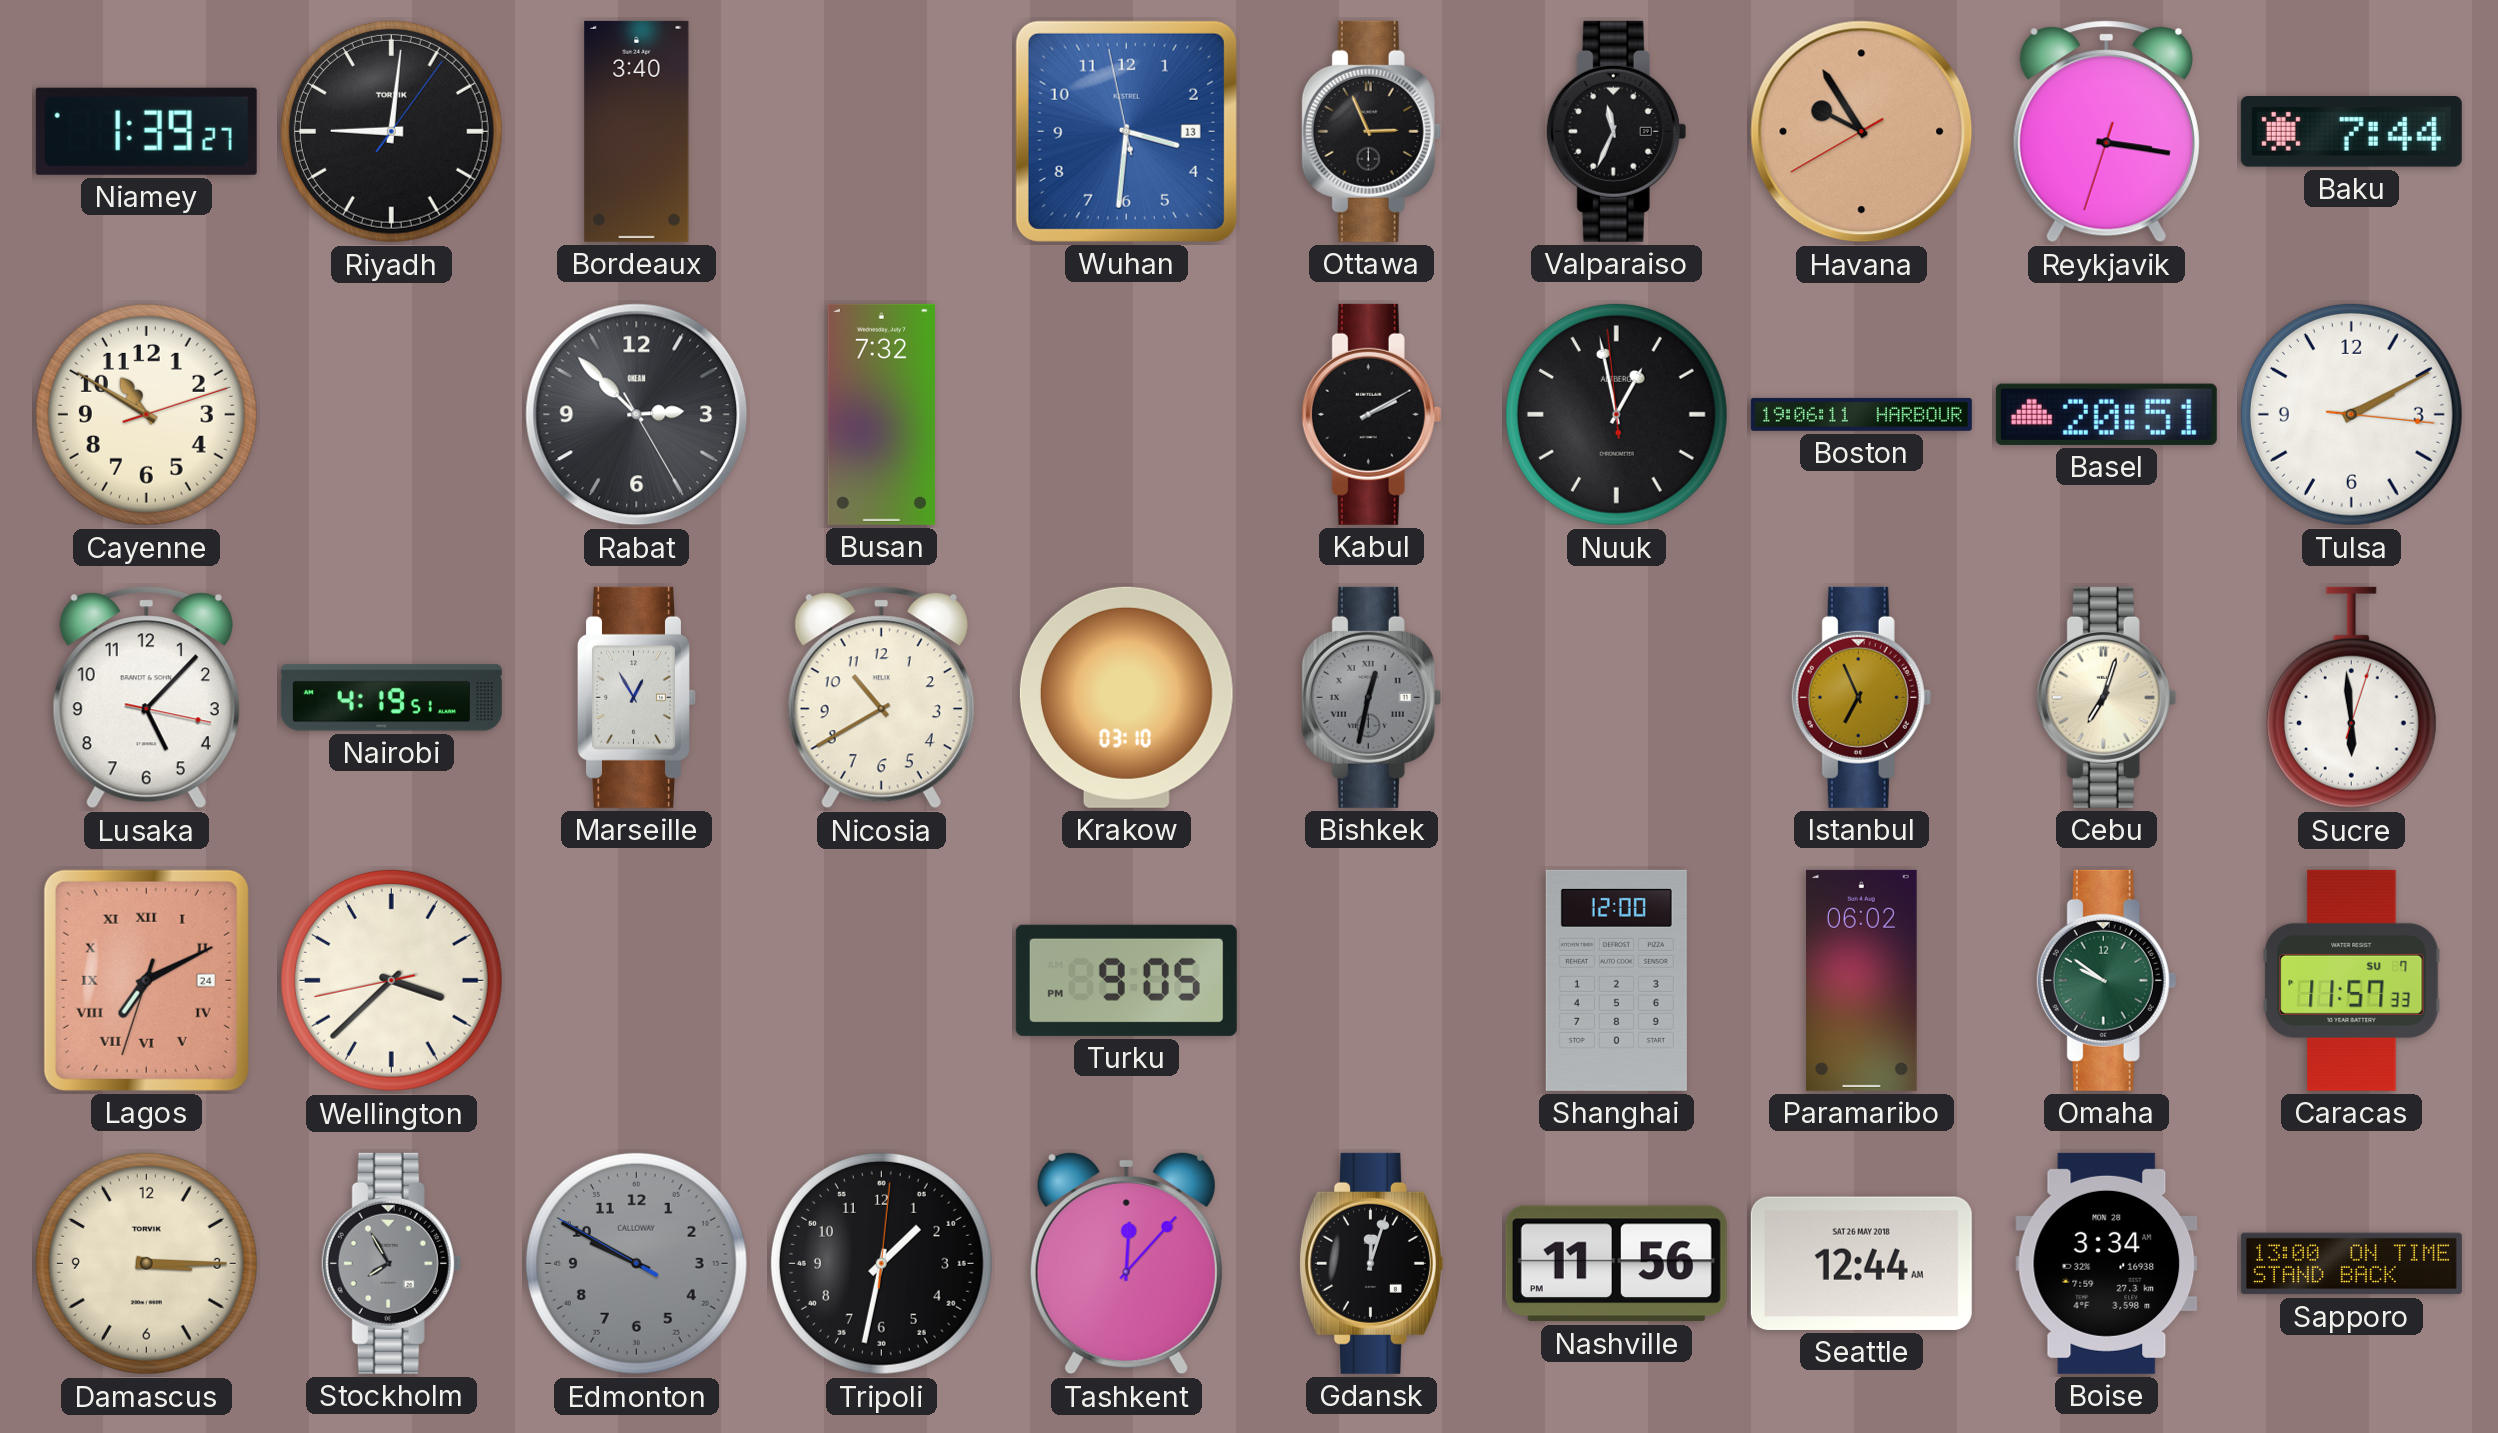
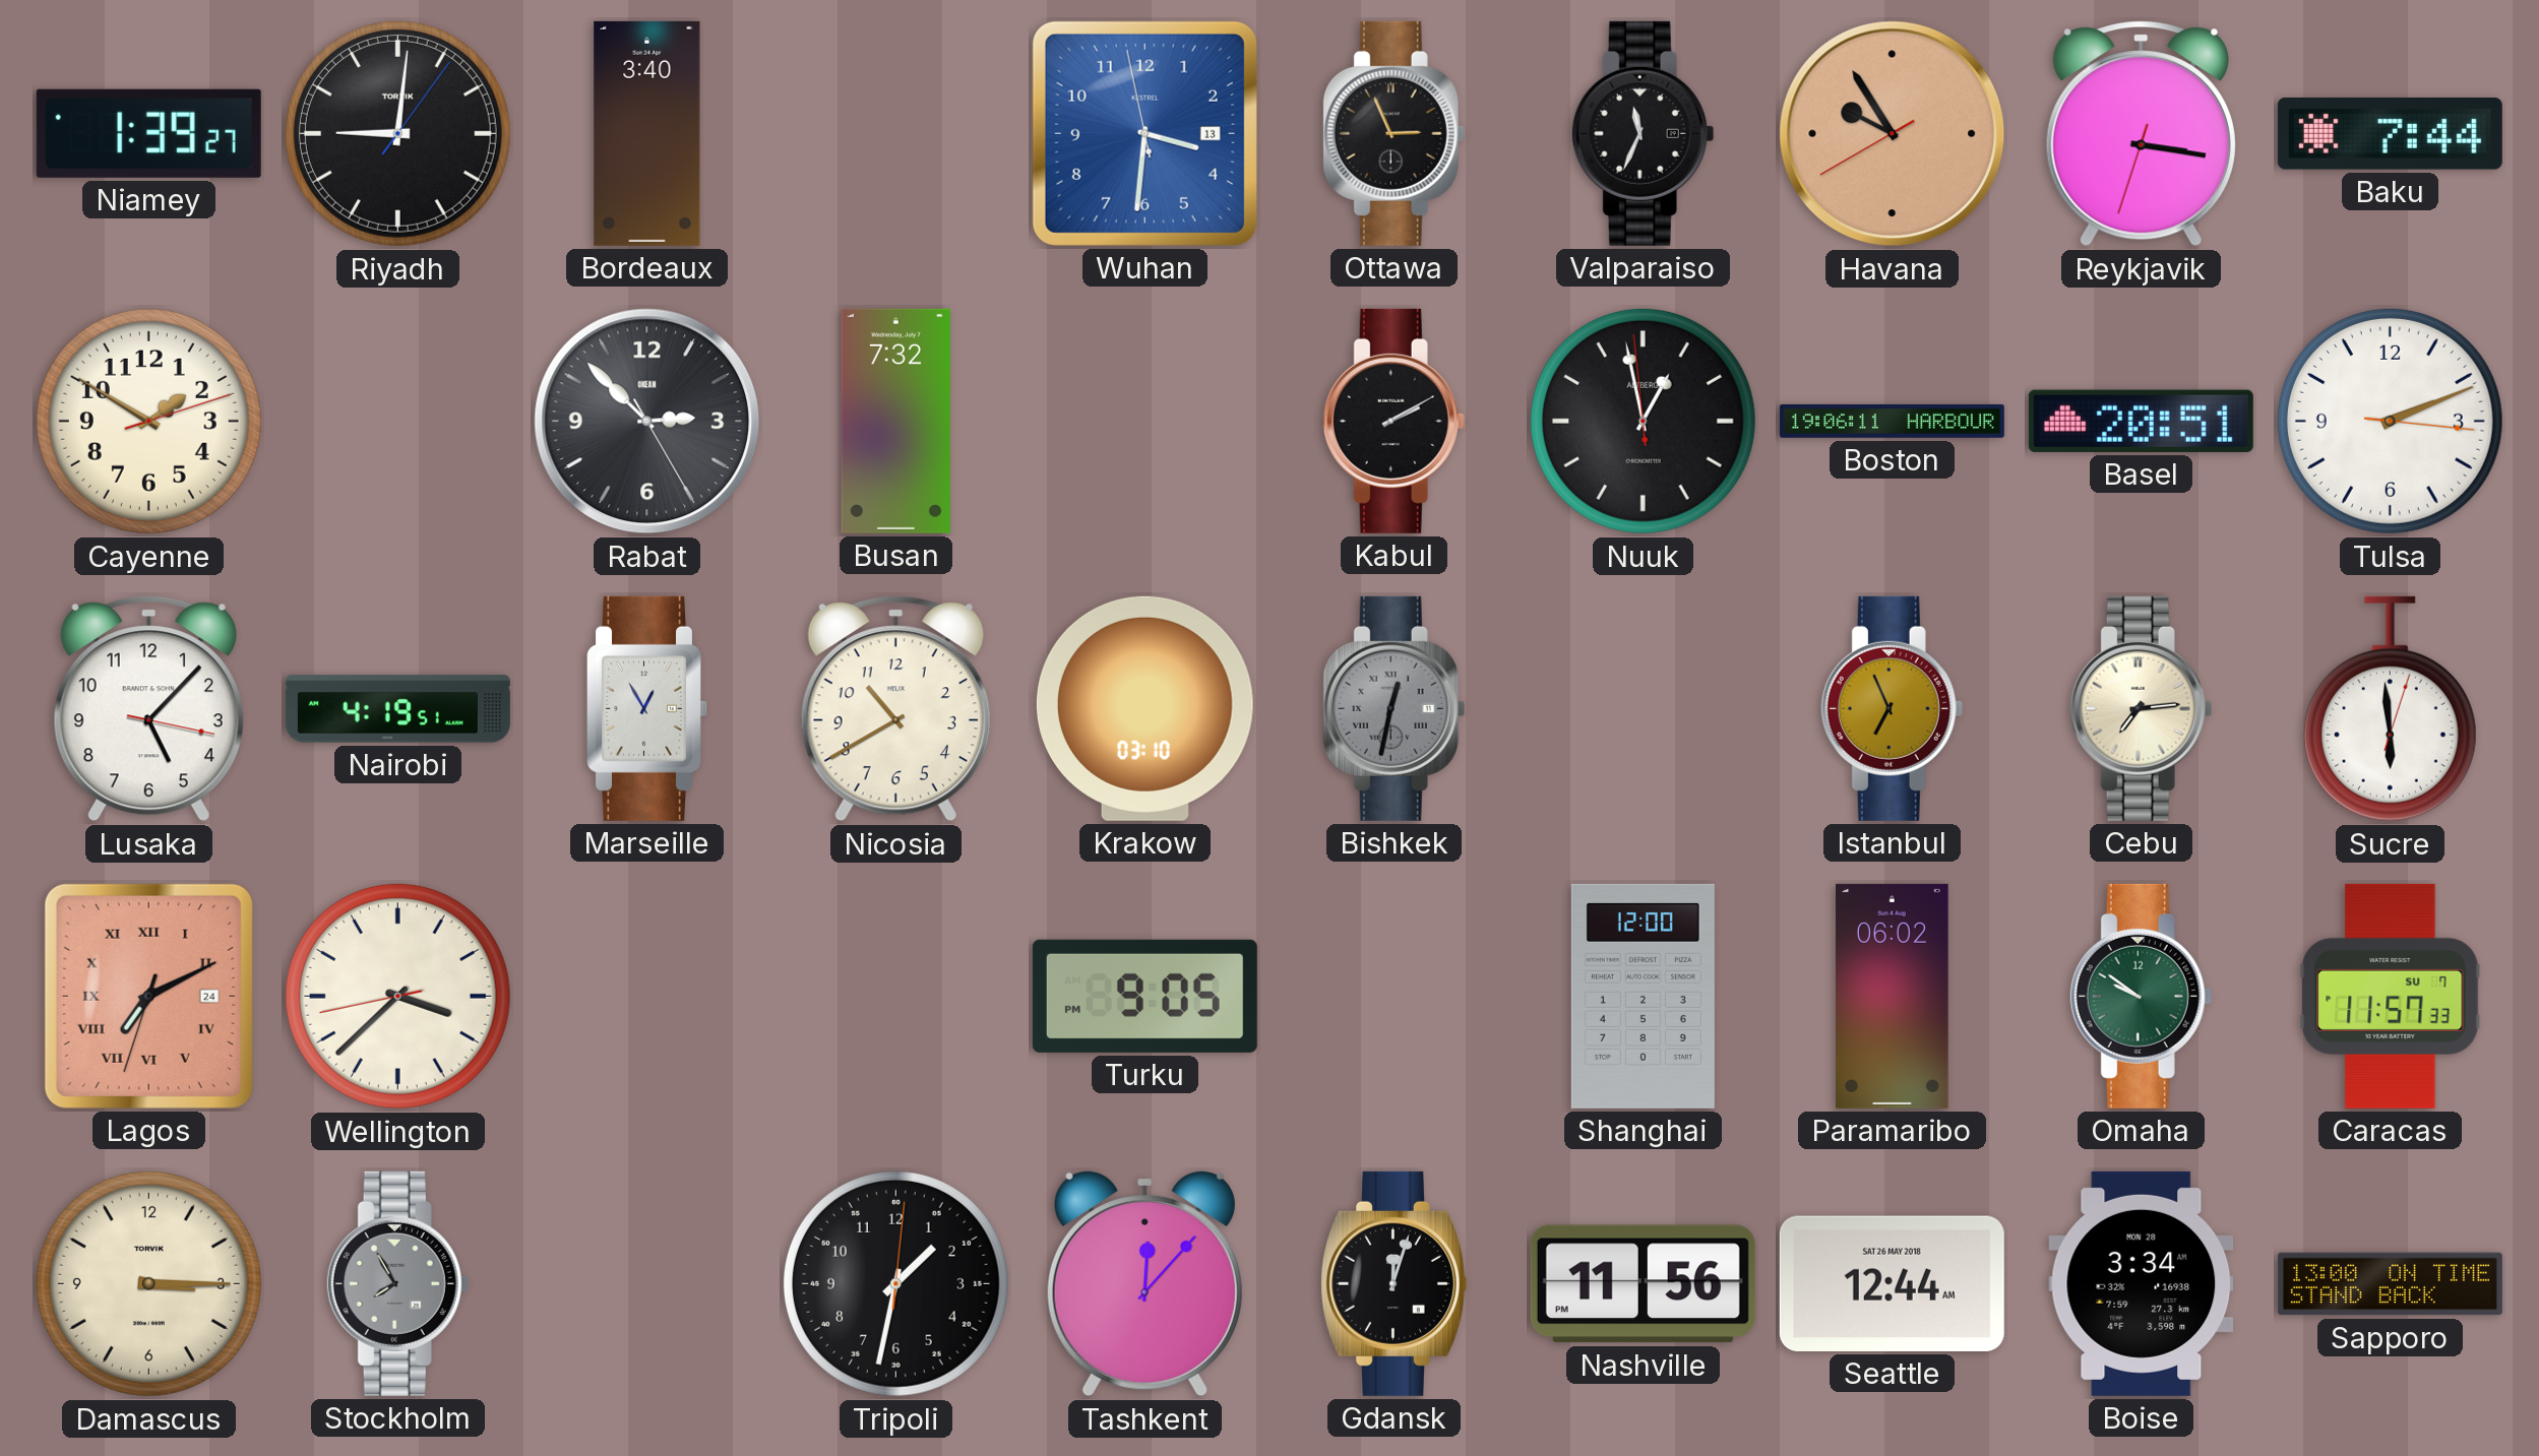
Cayenne: 10:50 -> 1:50 (148, 421)
Tulsa: 2:10 -> 2:11 (2390, 421)
Cebu: 7:03 -> 7:14 (2142, 708)
Edmonton: 9:49 -> none (636, 1263)
